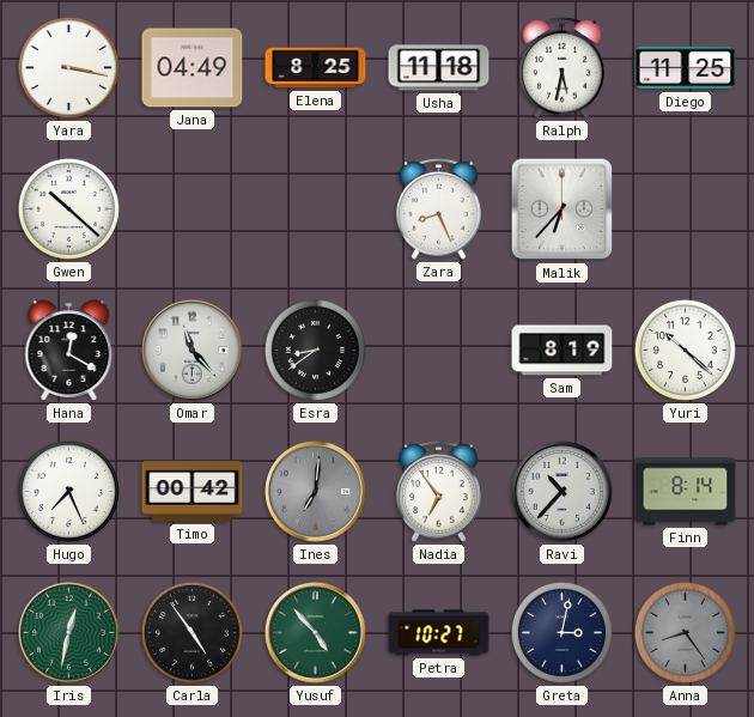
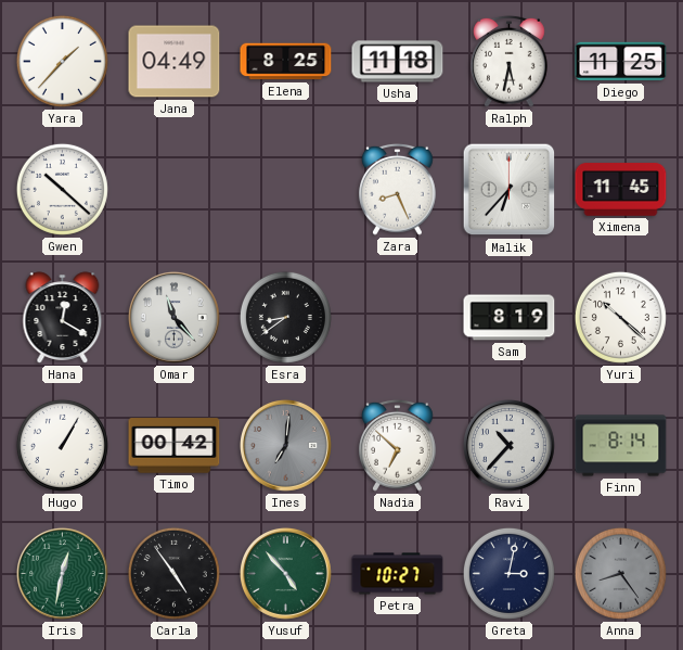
Yara: 3:17 -> 1:37 (62, 61)
Ximena: none -> 11:45 (621, 190)
Hugo: 7:26 -> 1:05 (62, 445)
Nadia: 6:54 -> 6:52 (398, 445)
